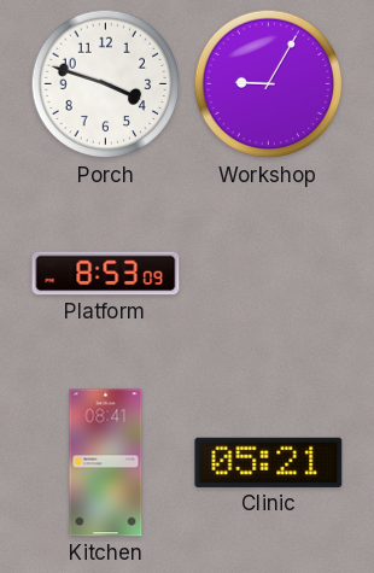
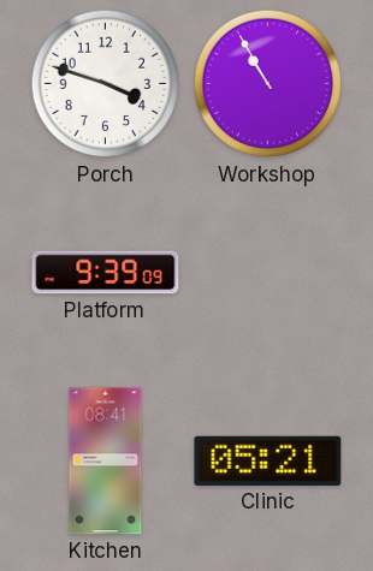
Workshop: 9:05 -> 10:55 (268, 84)
Platform: 8:53 -> 9:39 (106, 273)
